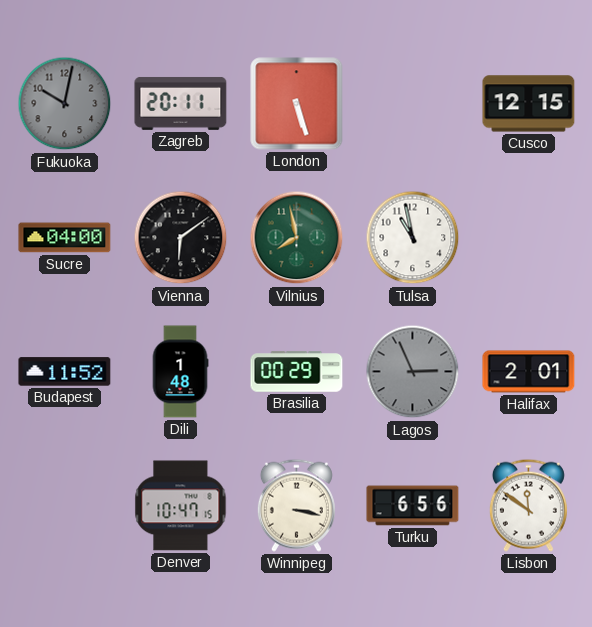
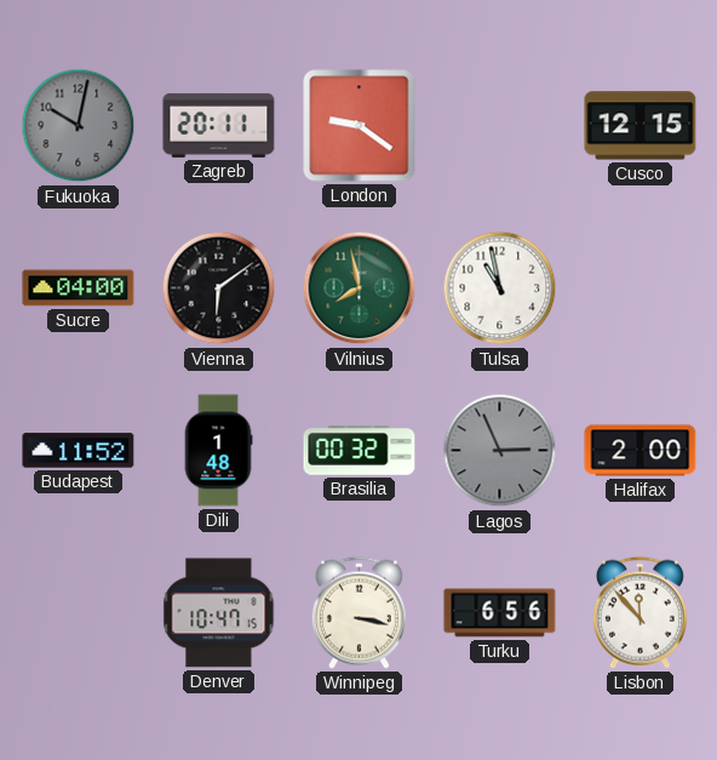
London: 5:27 -> 9:21 (360, 126)
Brasilia: 00:29 -> 00:32 (360, 451)
Halifax: 2:01 -> 2:00 (641, 451)
Lisbon: 11:51 -> 11:53 (639, 612)
